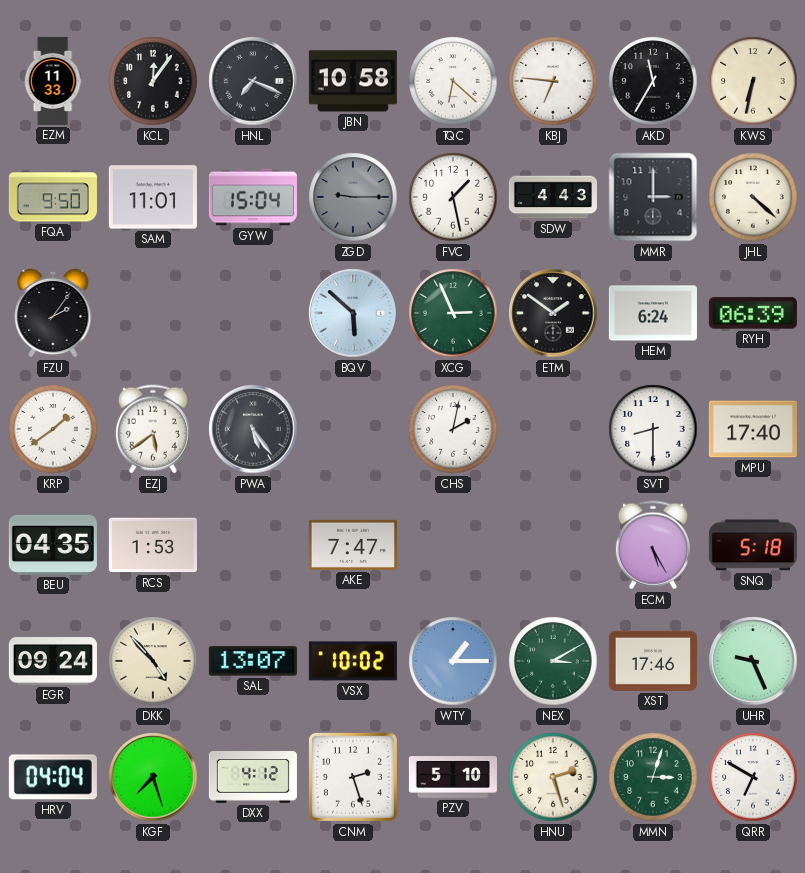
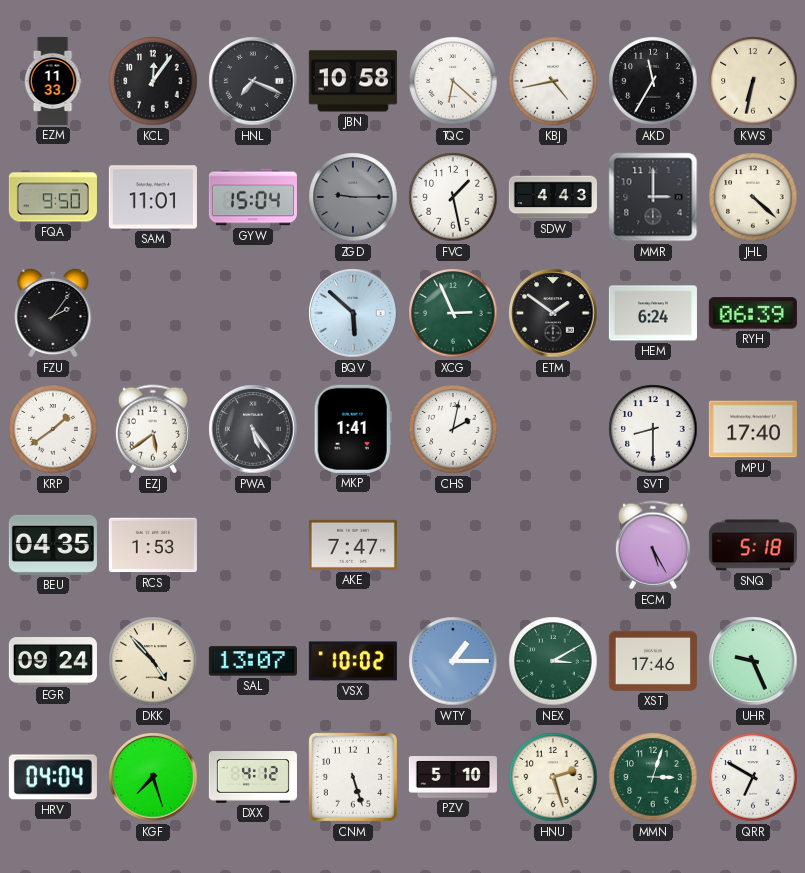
KBJ: 6:46 -> 4:43 (553, 81)
MKP: none -> 1:41 (353, 429)
CNM: 2:27 -> 5:27 (353, 777)
